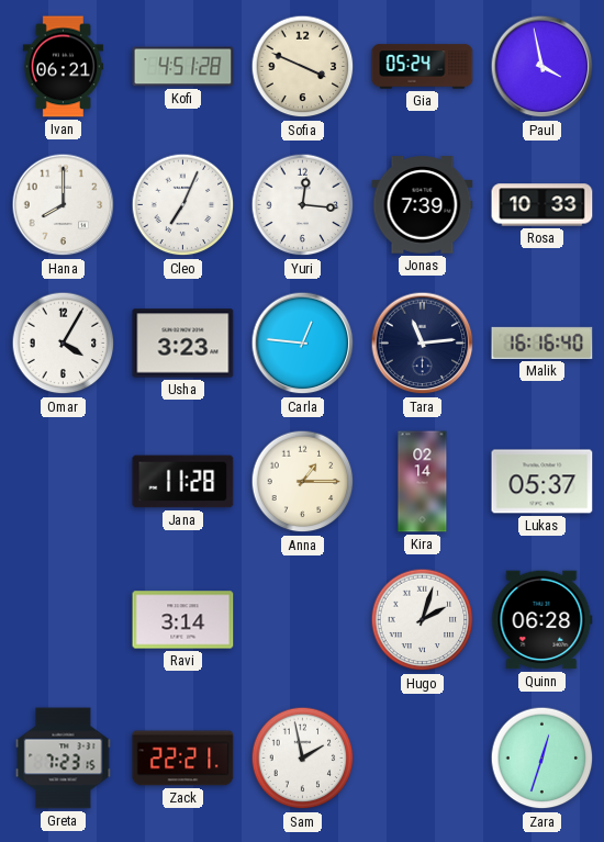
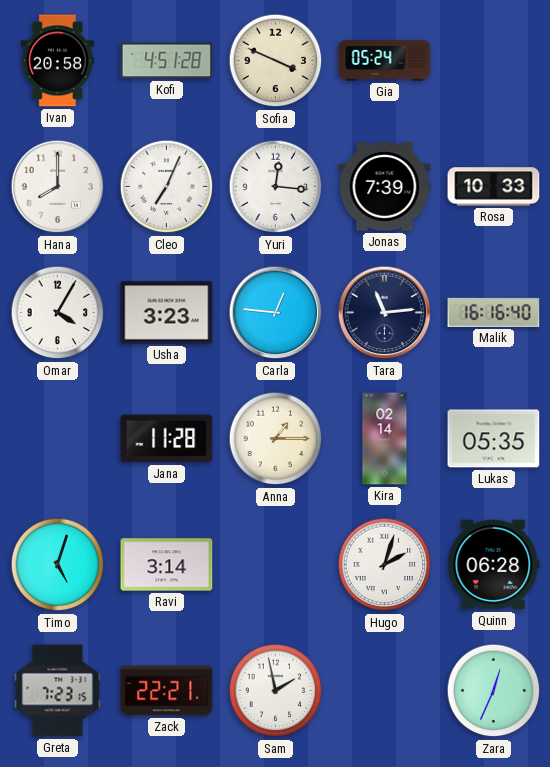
Ivan: 06:21 -> 20:58 (57, 61)
Paul: 3:58 -> none (543, 67)
Lukas: 05:37 -> 05:35 (494, 439)
Timo: none -> 5:03 (58, 565)
Zara: 12:33 -> 12:34 (494, 691)
